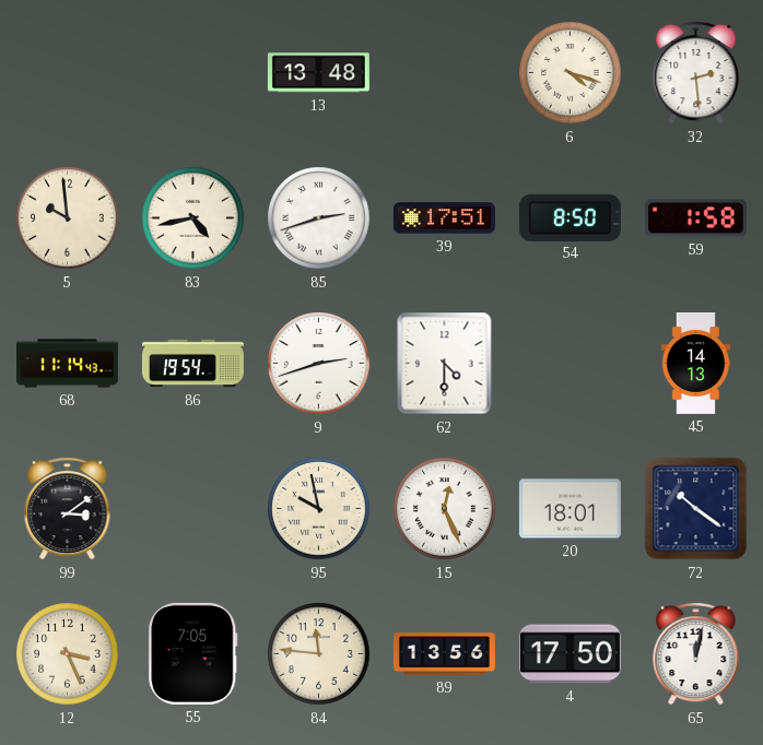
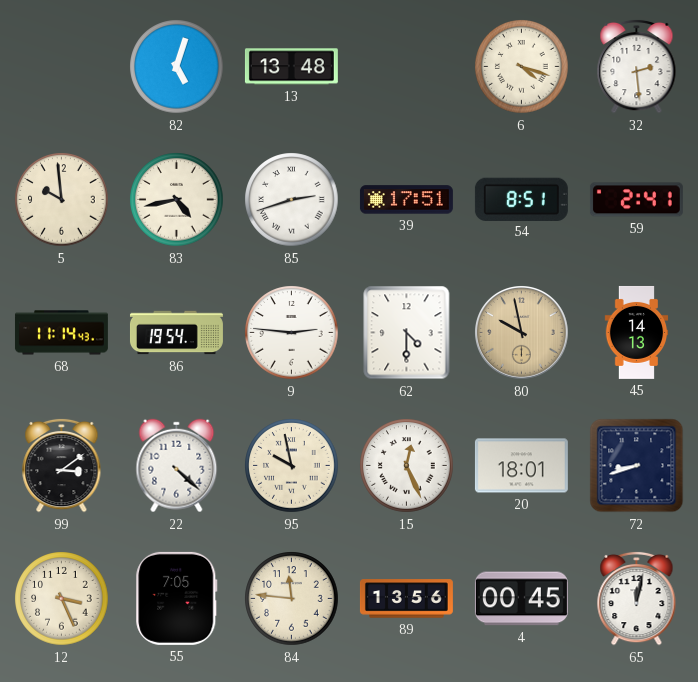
82: none -> 5:03 (177, 67)
54: 8:50 -> 8:51 (521, 199)
59: 1:58 -> 2:41 (636, 200)
9: 2:42 -> 2:46 (292, 333)
80: none -> 9:58 (522, 333)
22: none -> 4:22 (177, 466)
72: 10:21 -> 8:42 (637, 466)
4: 17:50 -> 00:45 (521, 599)
